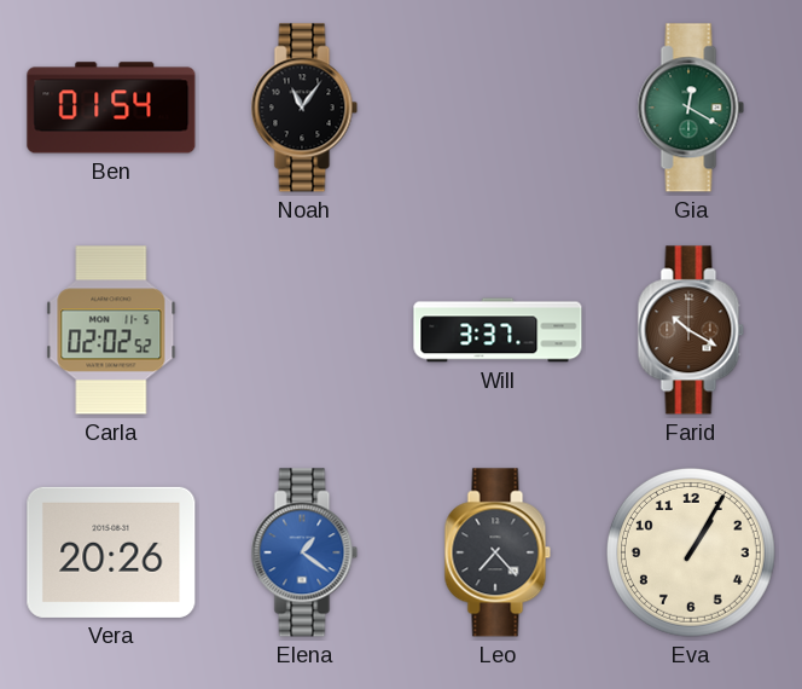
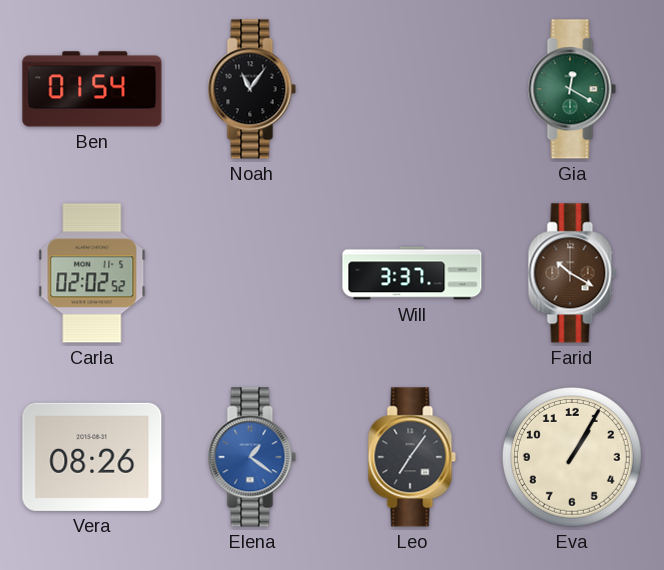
Vera: 20:26 -> 08:26 (92, 457)
Leo: 7:23 -> 7:06 (412, 457)
